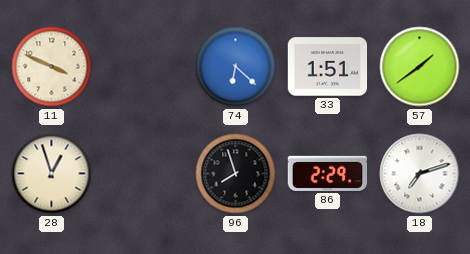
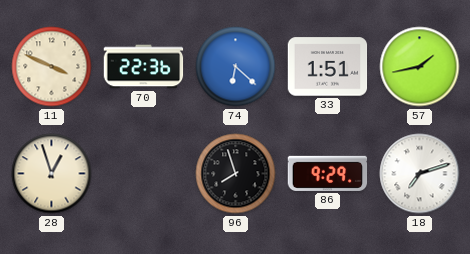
70: none -> 22:36 (144, 67)
57: 1:39 -> 1:43 (420, 67)
86: 2:29 -> 9:29 (328, 173)
